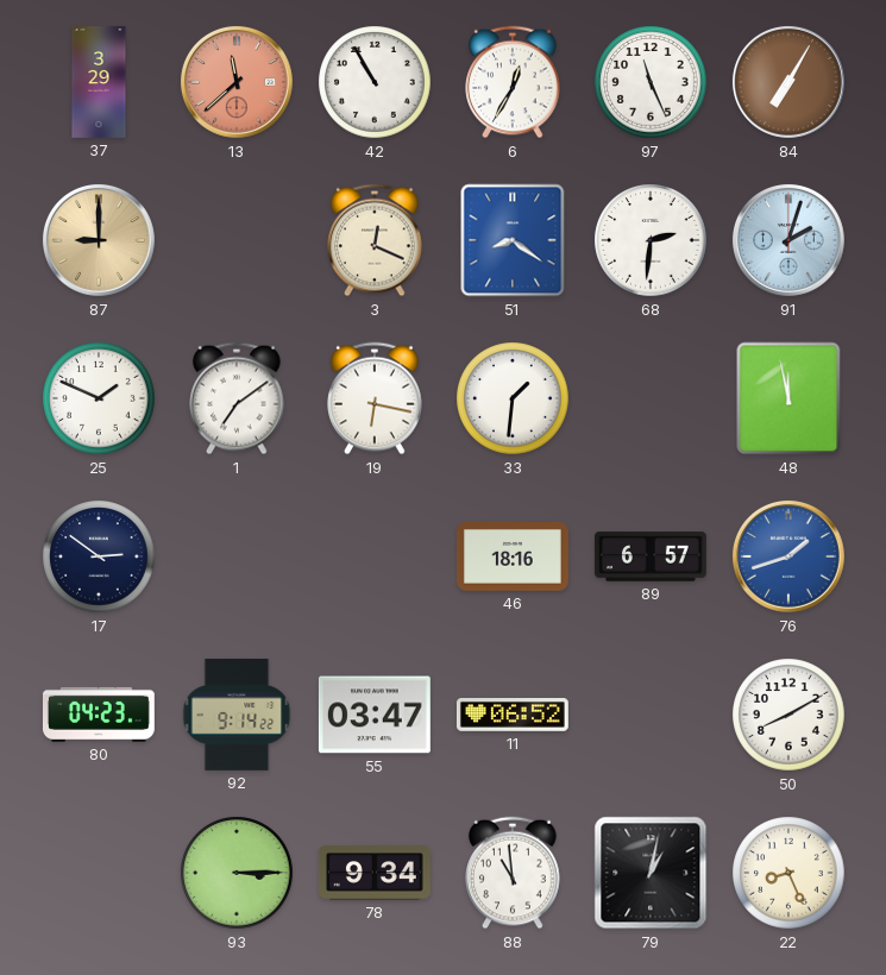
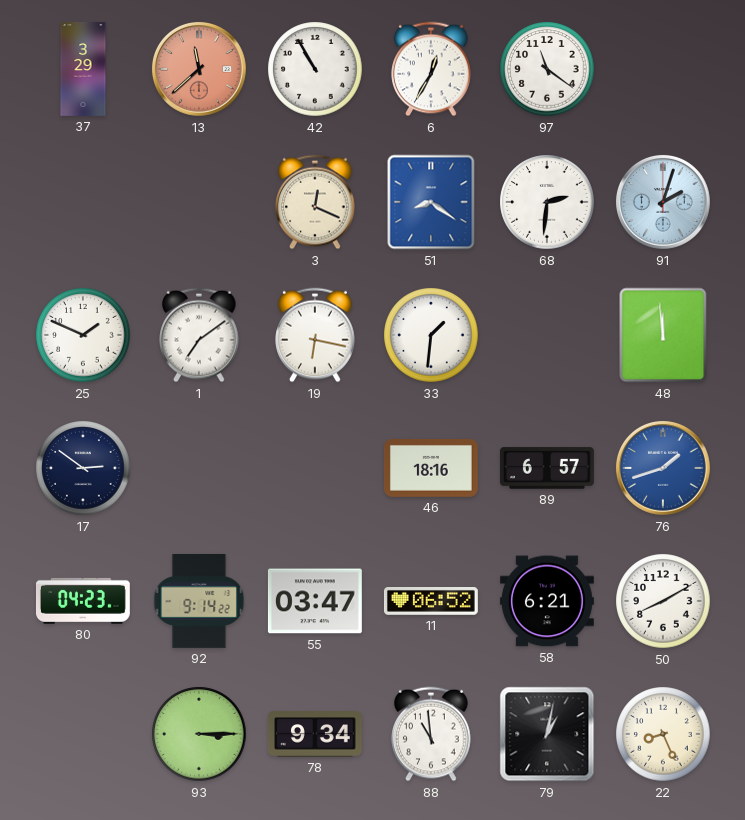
97: 11:26 -> 11:21 (547, 69)
84: 7:05 -> none (788, 82)
87: 9:00 -> none (99, 240)
48: 11:58 -> 11:59 (663, 335)
58: none -> 6:21 (547, 601)
